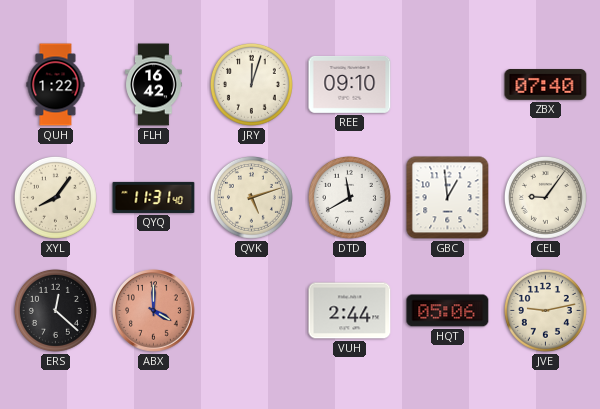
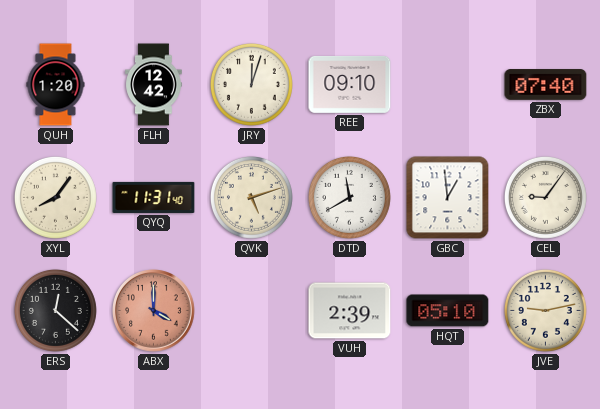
QUH: 1:22 -> 1:20 (56, 85)
FLH: 16:42 -> 12:42 (154, 85)
VUH: 2:44 -> 2:39 (350, 311)
HQT: 05:06 -> 05:10 (448, 311)
